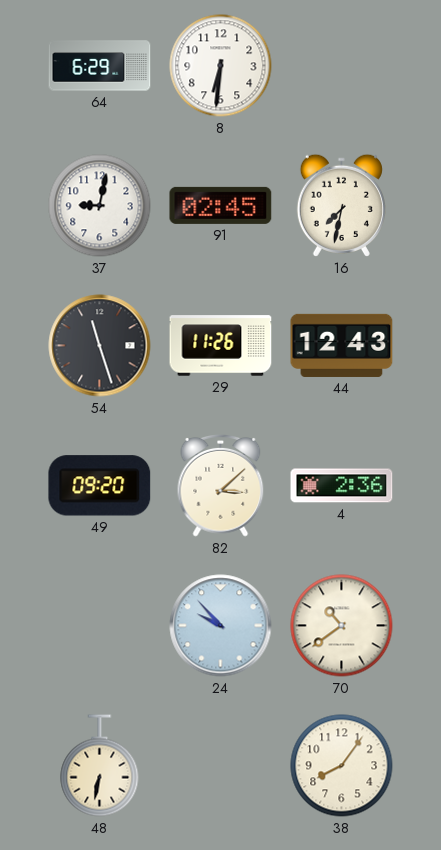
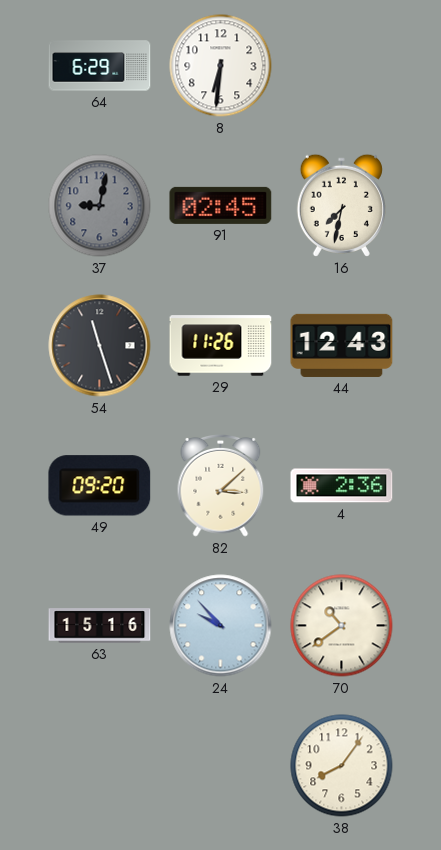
37 dial: white -> grey (100, 206)
63: none -> 15:16 (100, 626)
48: 6:32 -> none (100, 766)
